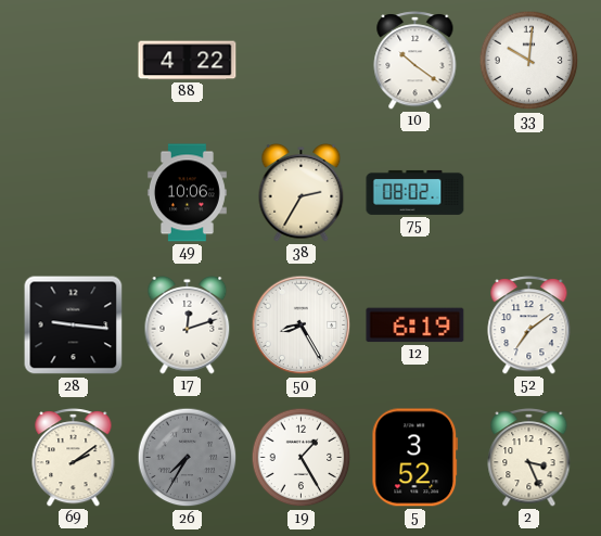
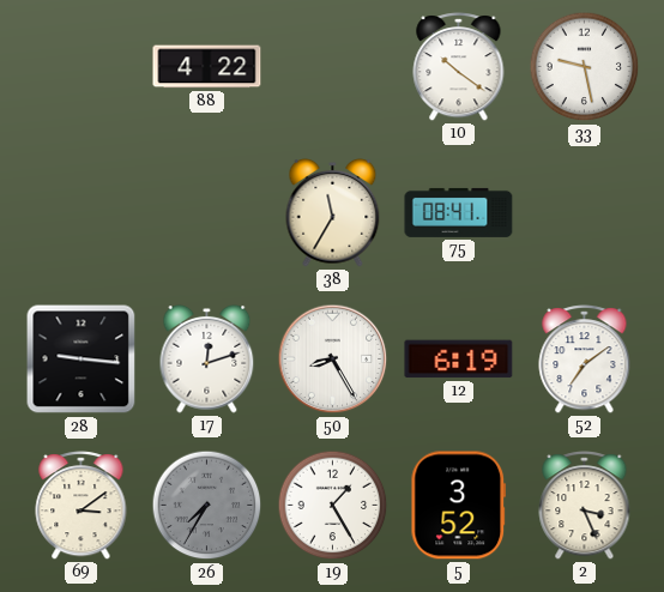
33: 10:01 -> 9:28 (585, 67)
49: 10:06 -> none (187, 193)
38: 2:35 -> 11:35 (333, 212)
75: 08:02 -> 08:41 (459, 212)
69: 2:09 -> 3:09 (82, 506)
